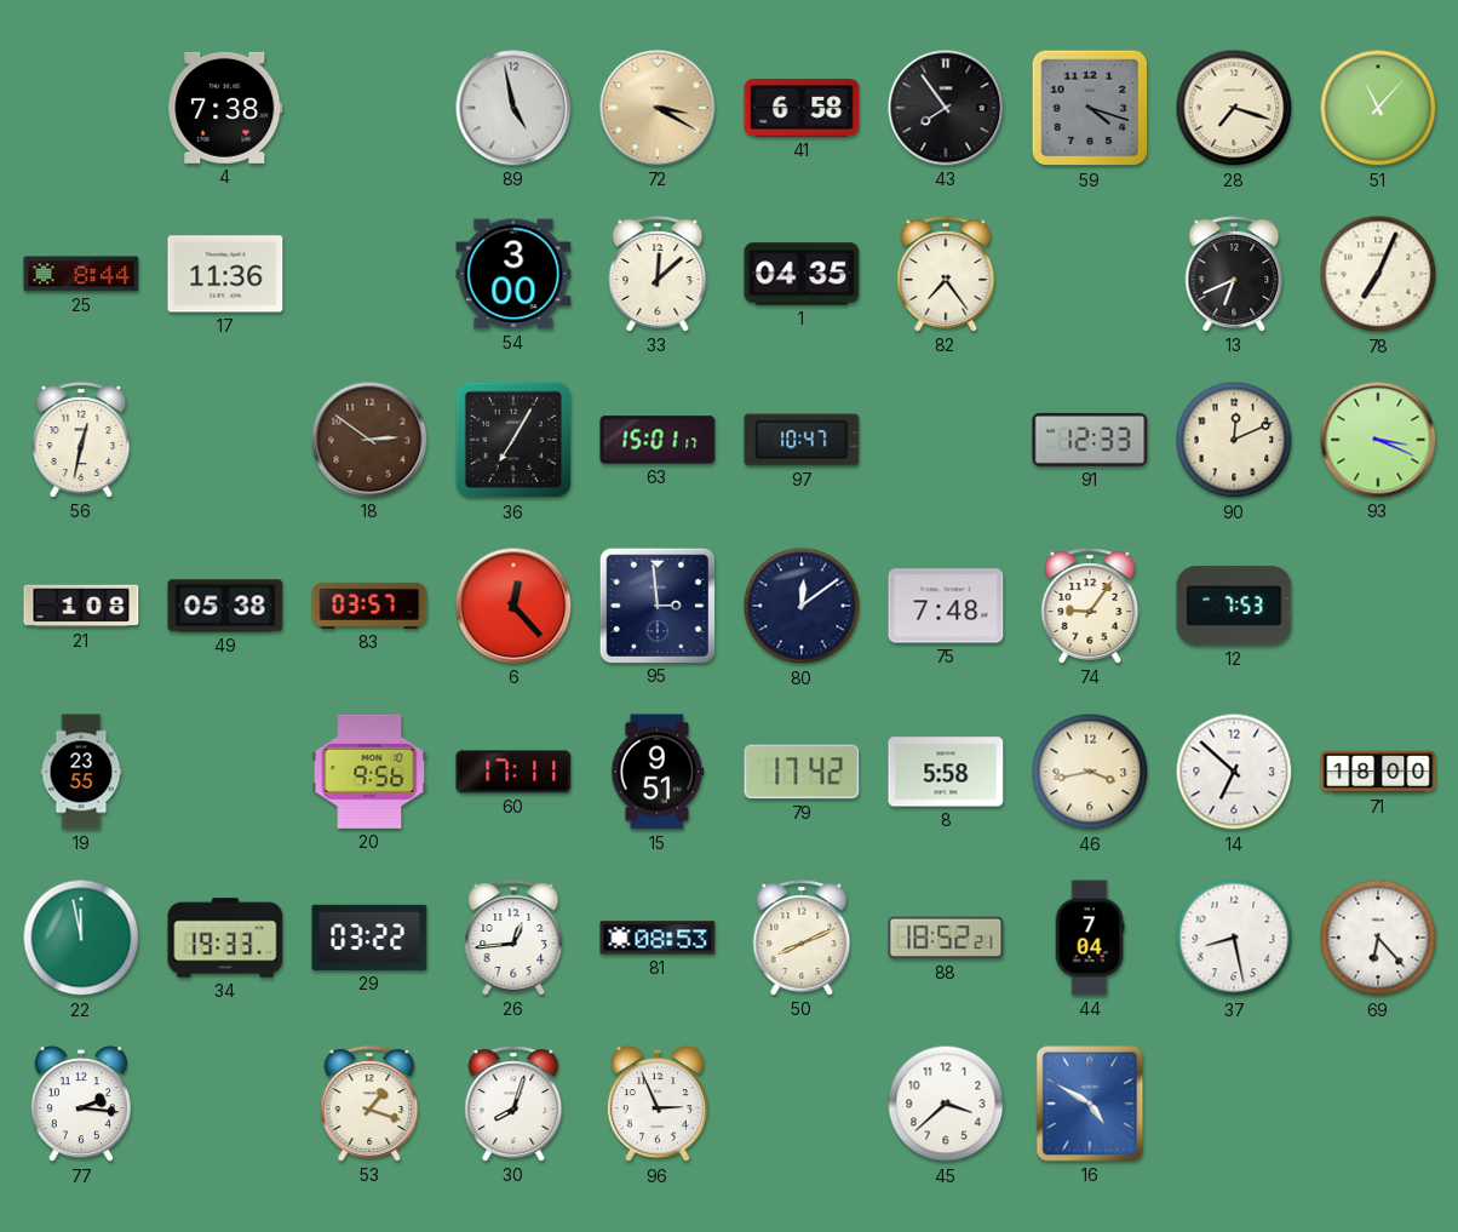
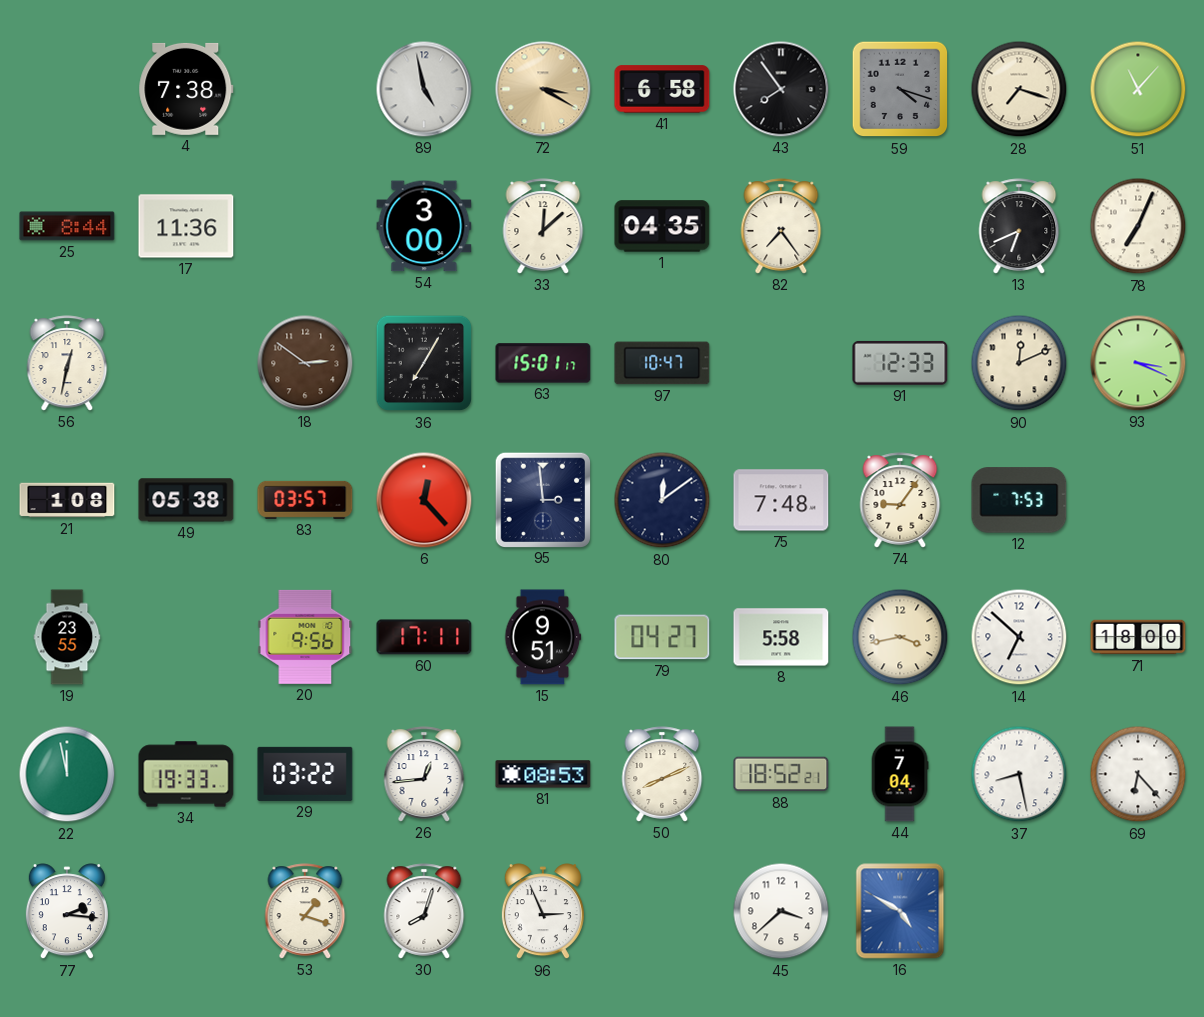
79: 17:42 -> 04:27 (662, 637)
